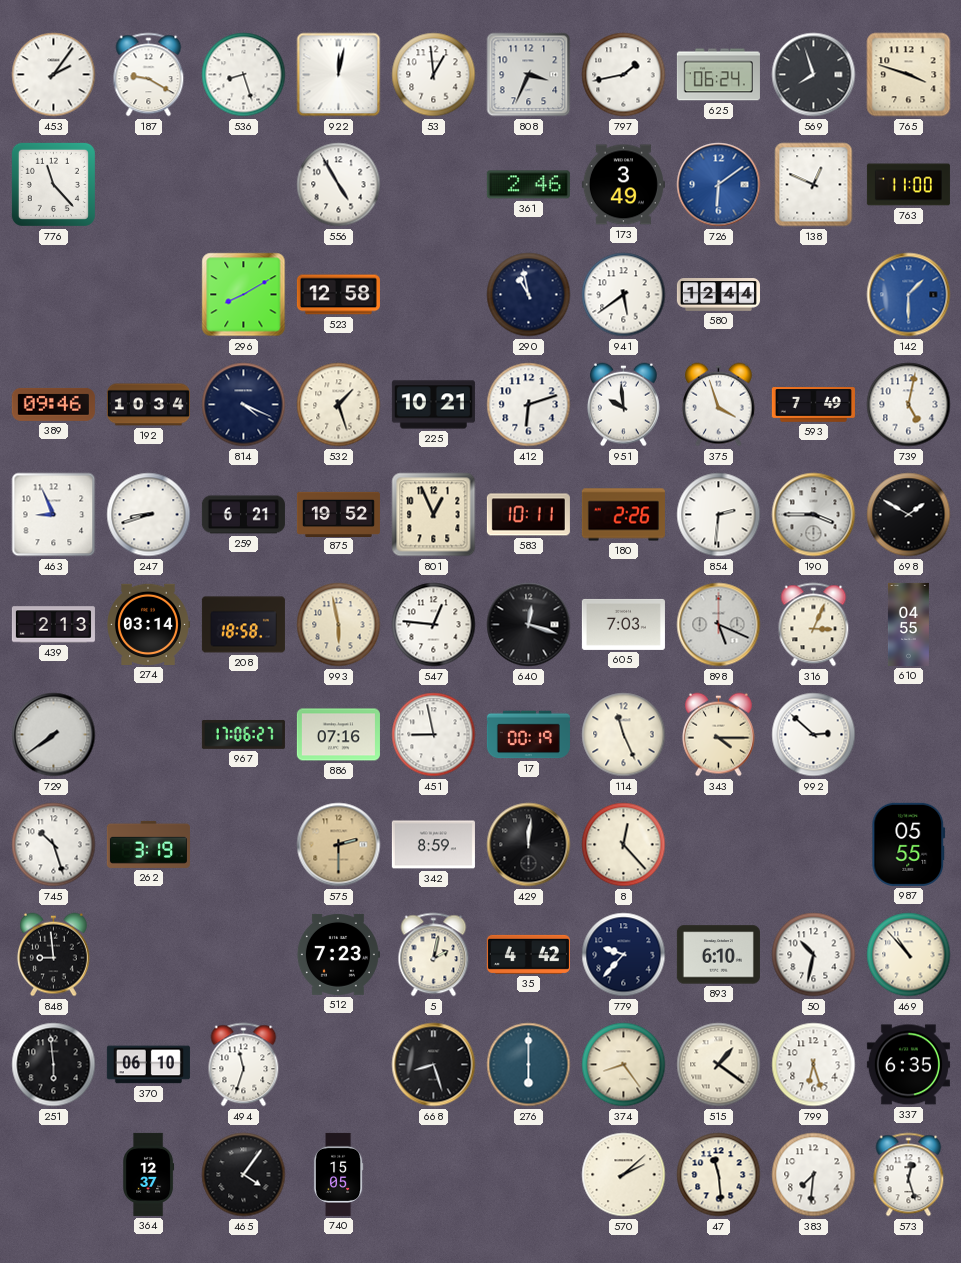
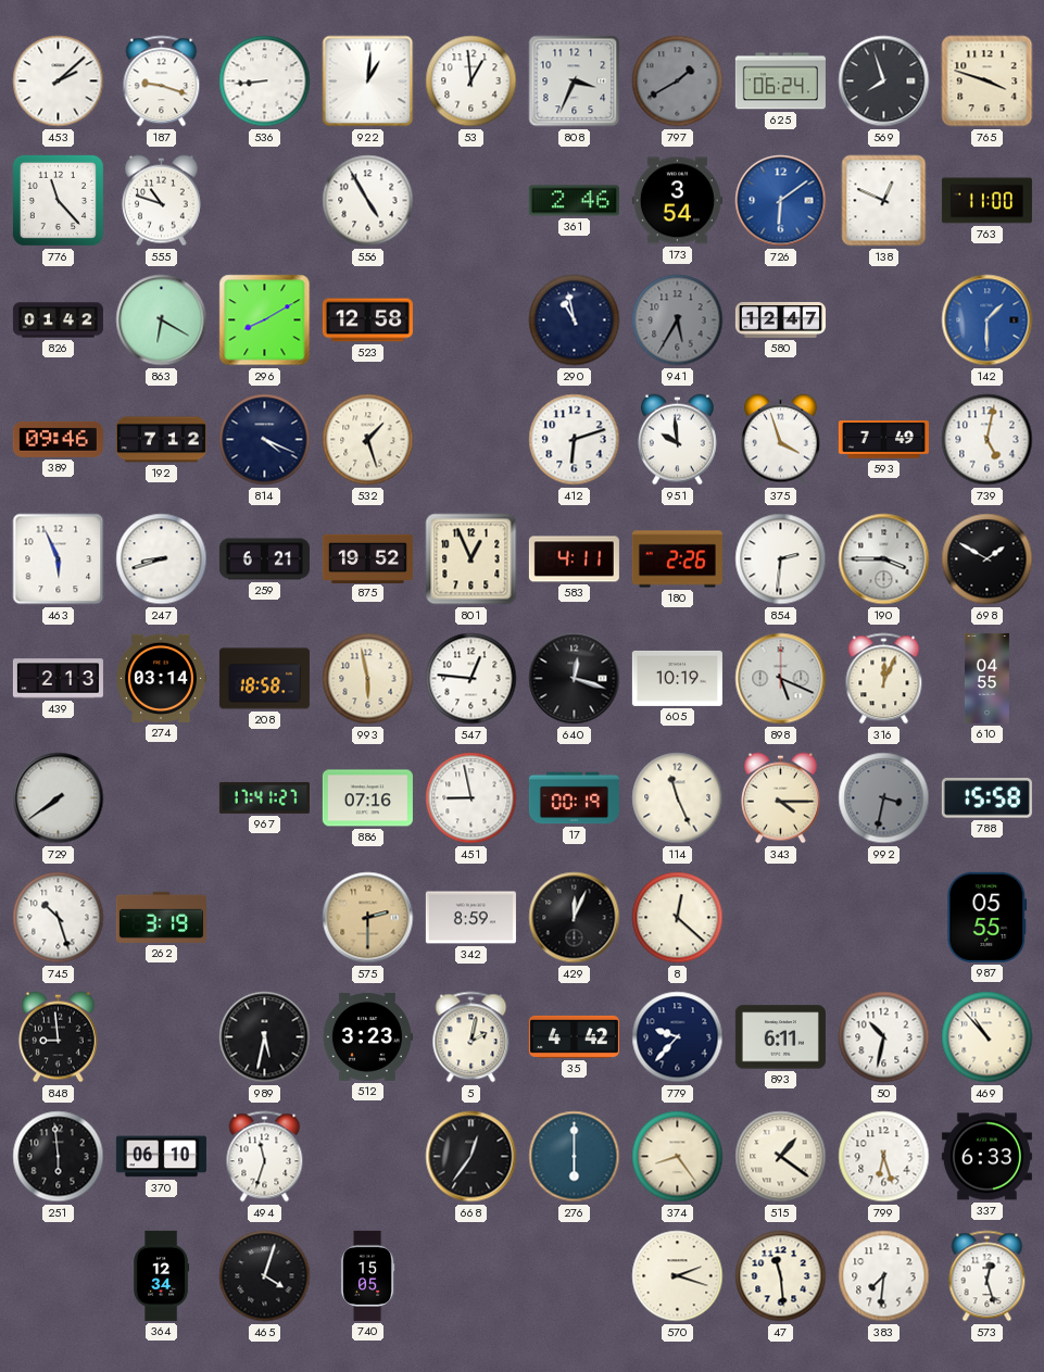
453: 2:06 -> 2:08 (59, 81)
187: 9:20 -> 9:18 (162, 81)
536: 8:27 -> 8:44 (265, 81)
922: 12:02 -> 1:01 (368, 81)
797: 1:43 -> 1:40 (678, 81)
797 dial: white -> grey (678, 81)
555: none -> 10:48 (161, 201)
173: 3:49 -> 3:54 (677, 201)
826: none -> 01:42 (58, 320)
863: none -> 6:20 (162, 320)
941: 5:39 -> 5:35 (678, 320)
941 dial: white -> grey (678, 320)
580: 12:44 -> 12:47 (780, 320)
192: 10:34 -> 7:12 (161, 440)
225: 10:21 -> none (433, 405)
463: 8:56 -> 5:56 (59, 559)
583: 10:11 -> 4:11 (574, 559)
605: 7:03 -> 10:19 (677, 678)
316: 3:04 -> 12:04 (884, 679)
967: 17:06 -> 17:41 (264, 797)
992: 2:52 -> 3:32 (884, 798)
992 dial: white -> grey (884, 798)
788: none -> 15:58 (986, 798)
429: 12:01 -> 12:04 (575, 918)
8: 12:23 -> 12:22 (678, 918)
989: none -> 5:32 (265, 1037)
512: 7:23 -> 3:23 (367, 1036)
893: 6:10 -> 6:11 (780, 1037)
668: 8:27 -> 12:36 (471, 1157)
337: 6:35 -> 6:33 (986, 1157)
364: 12:37 -> 12:34 (162, 1275)
465: 4:06 -> 4:03 (265, 1276)
570: 2:08 -> 2:18 (678, 1276)
